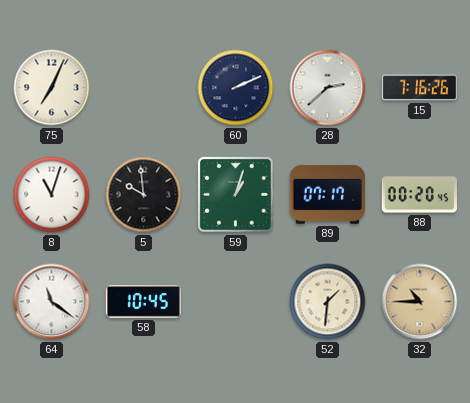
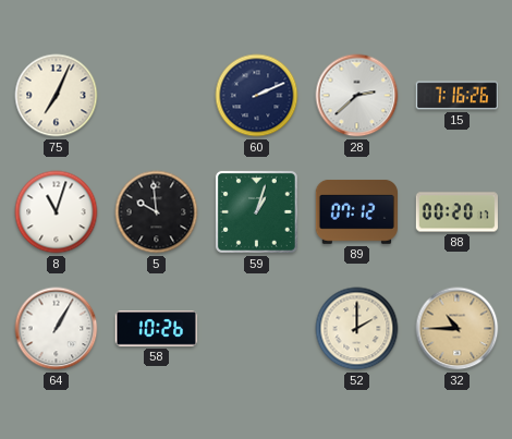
89: 07:17 -> 07:12 (356, 211)
88: 00:20:45 -> 00:20:17 (456, 212)
64: 11:21 -> 1:05 (57, 329)
58: 10:45 -> 10:26 (156, 329)
52: 1:31 -> 2:00 (357, 329)
